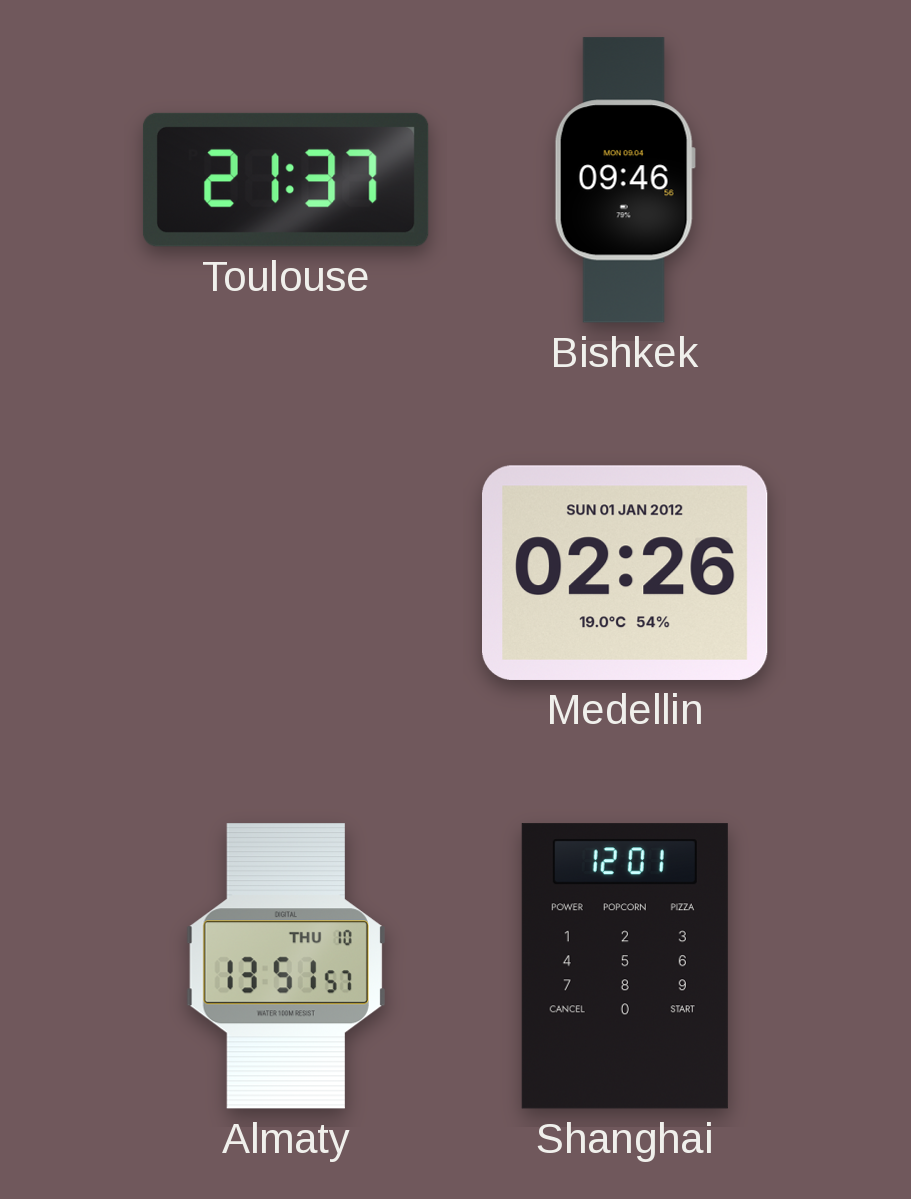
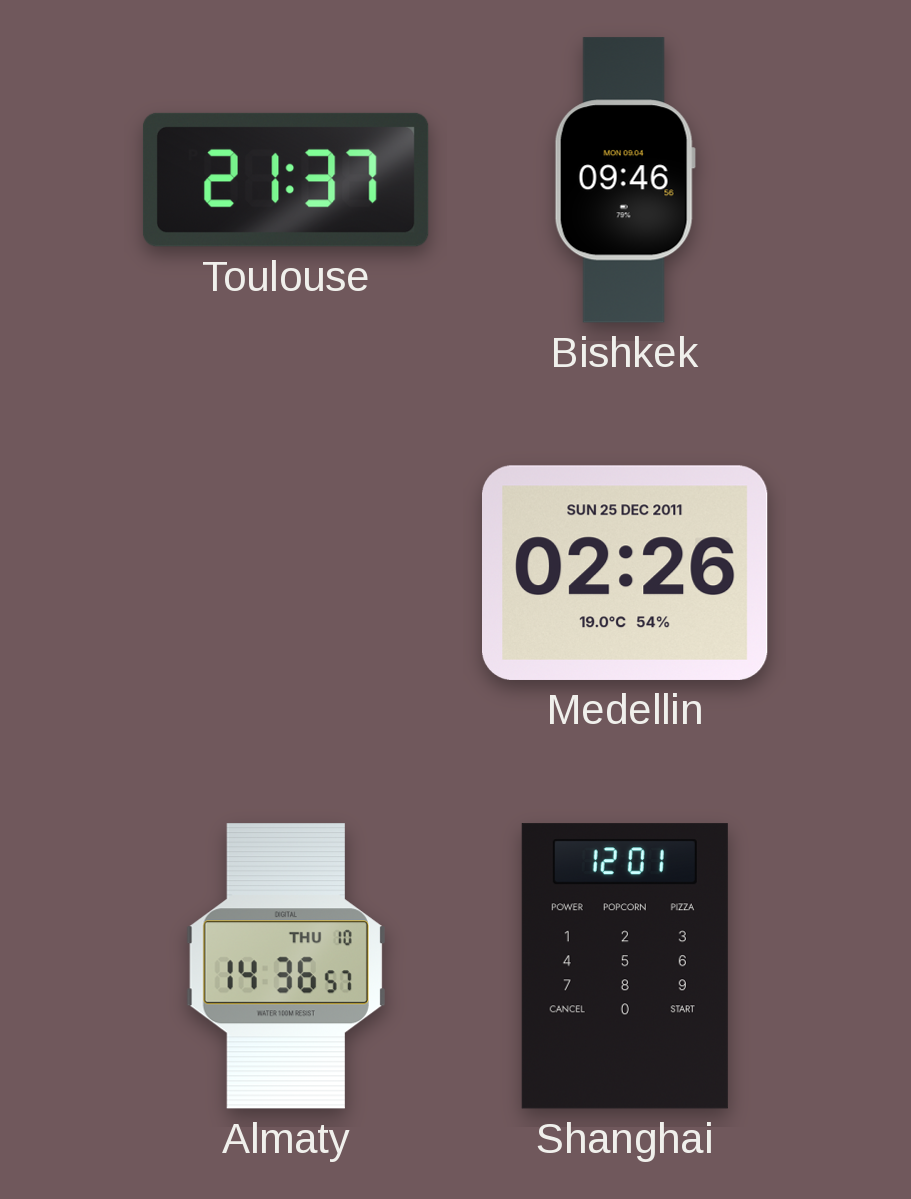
Medellin date: SUN 01 JAN 2012 -> SUN 25 DEC 2011 (626, 573)
Almaty: 13:51 -> 14:36 (286, 966)
